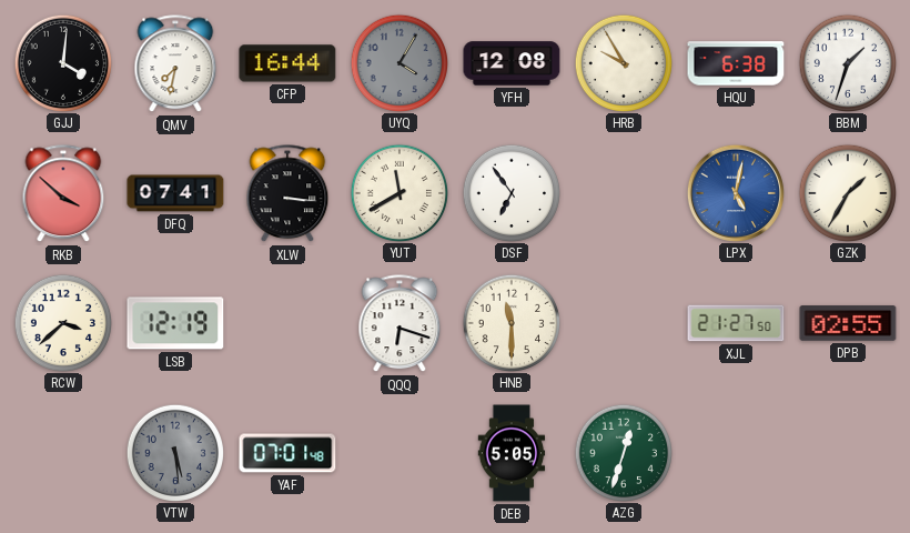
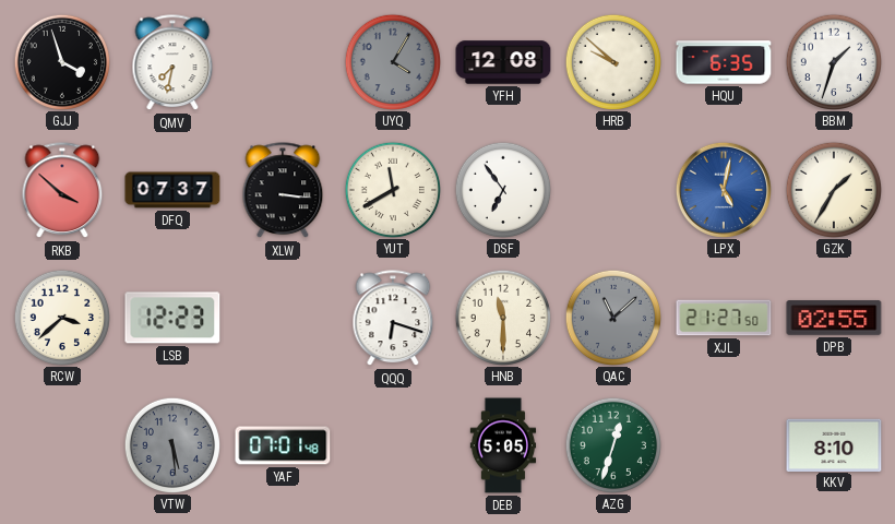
GJJ: 4:01 -> 3:57 (62, 61)
CFP: 16:44 -> none (287, 63)
HRB: 9:55 -> 9:52 (613, 61)
HQU: 6:38 -> 6:35 (724, 62)
DFQ: 07:41 -> 07:37 (172, 190)
LSB: 12:19 -> 12:23 (172, 318)
QAC: none -> 11:08 (613, 317)
KKV: none -> 8:10 (834, 444)
